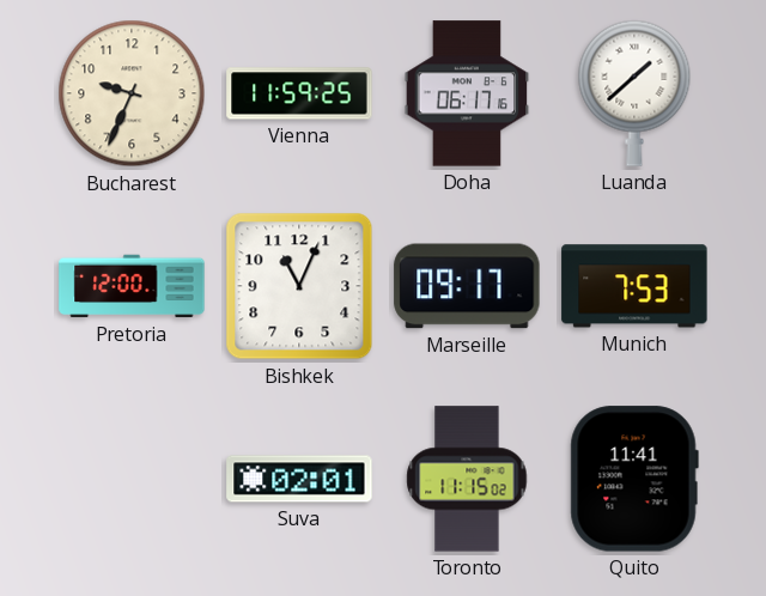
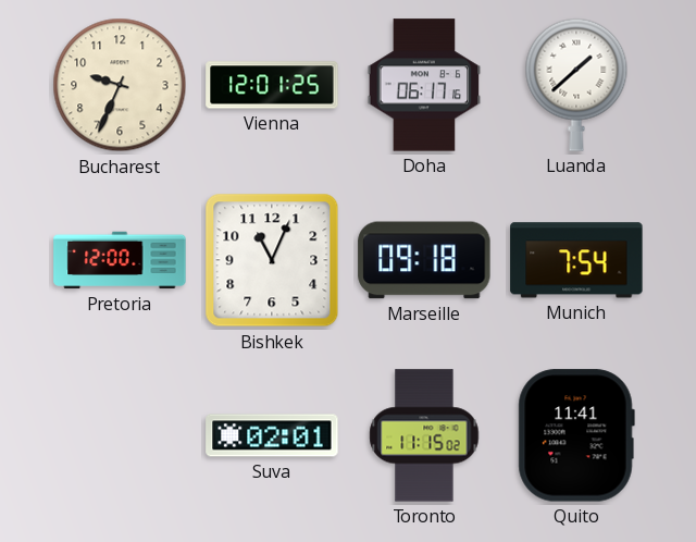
Vienna: 11:59 -> 12:01 (272, 85)
Marseille: 09:17 -> 09:18 (424, 260)
Munich: 7:53 -> 7:54 (576, 260)
